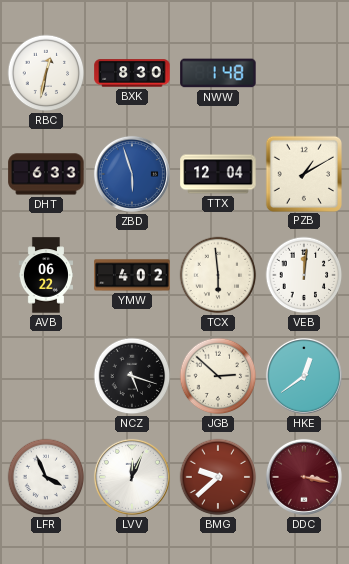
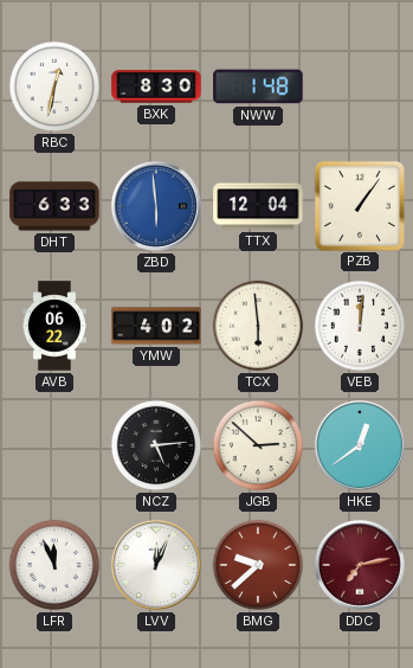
ZBD: 5:57 -> 5:59 (156, 206)
PZB: 1:10 -> 1:06 (359, 205)
NCZ: 5:18 -> 5:14 (156, 445)
LFR: 3:56 -> 11:56 (54, 565)
DDC: 3:17 -> 7:13 (360, 565)
